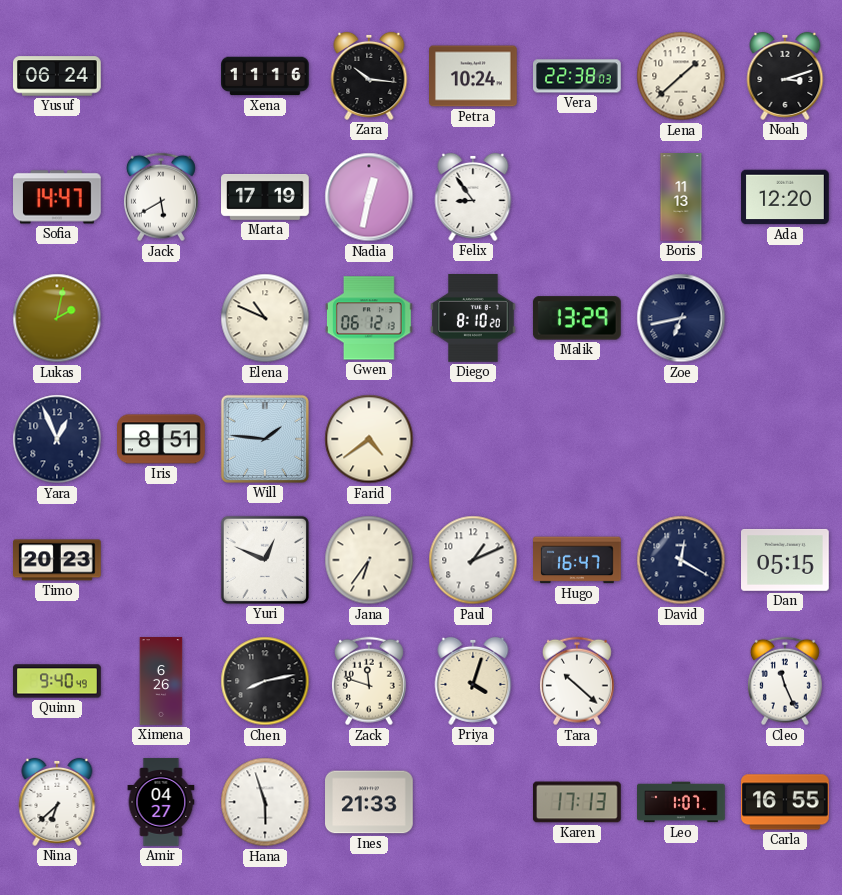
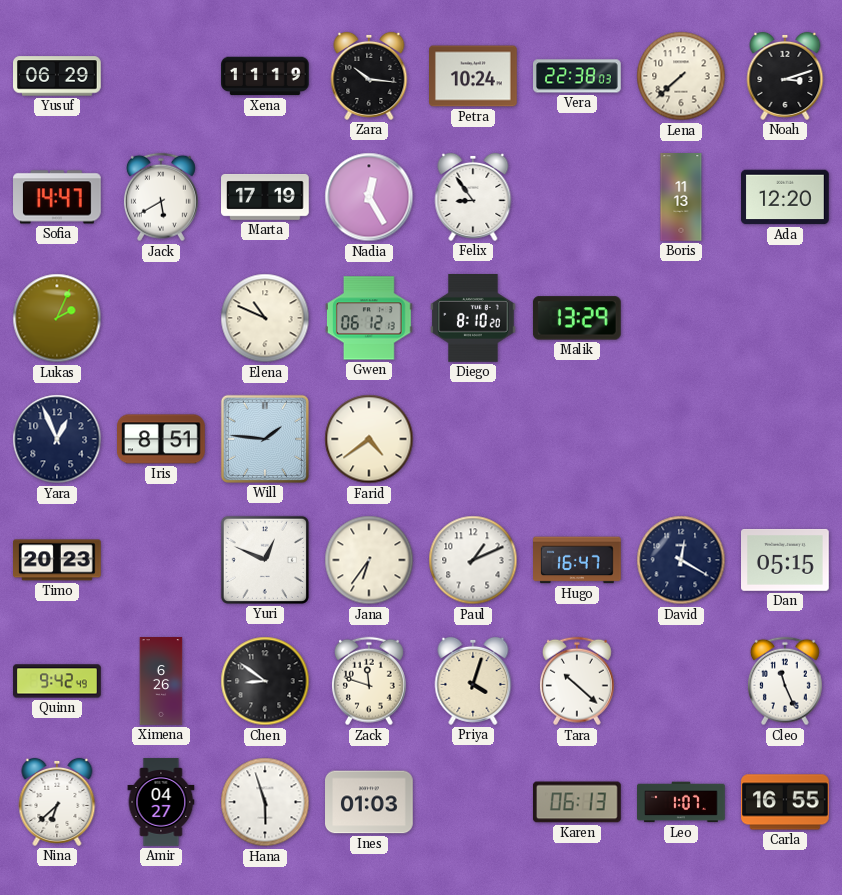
Yusuf: 06:24 -> 06:29 (58, 76)
Xena: 11:16 -> 11:19 (266, 76)
Lena: 1:38 -> 7:38 (681, 76)
Nadia: 12:32 -> 12:25 (369, 197)
Lukas: 2:02 -> 2:04 (57, 318)
Zoe: 6:43 -> none (681, 318)
Quinn: 9:40 -> 9:42 (57, 681)
Chen: 8:13 -> 8:51 (265, 681)
Ines: 21:33 -> 01:03 (370, 802)
Karen: 17:13 -> 06:13 (578, 802)
